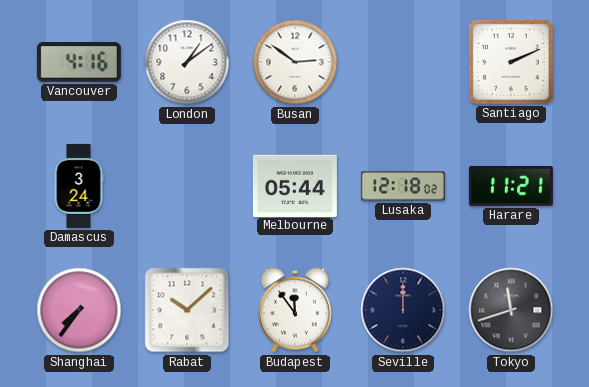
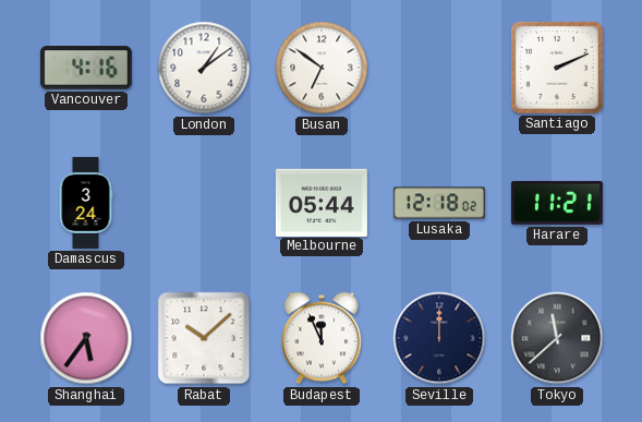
Busan: 2:51 -> 6:51 (322, 68)
Shanghai: 7:36 -> 5:36 (86, 338)
Budapest: 11:54 -> 11:56 (322, 338)
Tokyo: 11:42 -> 11:38 (557, 338)
